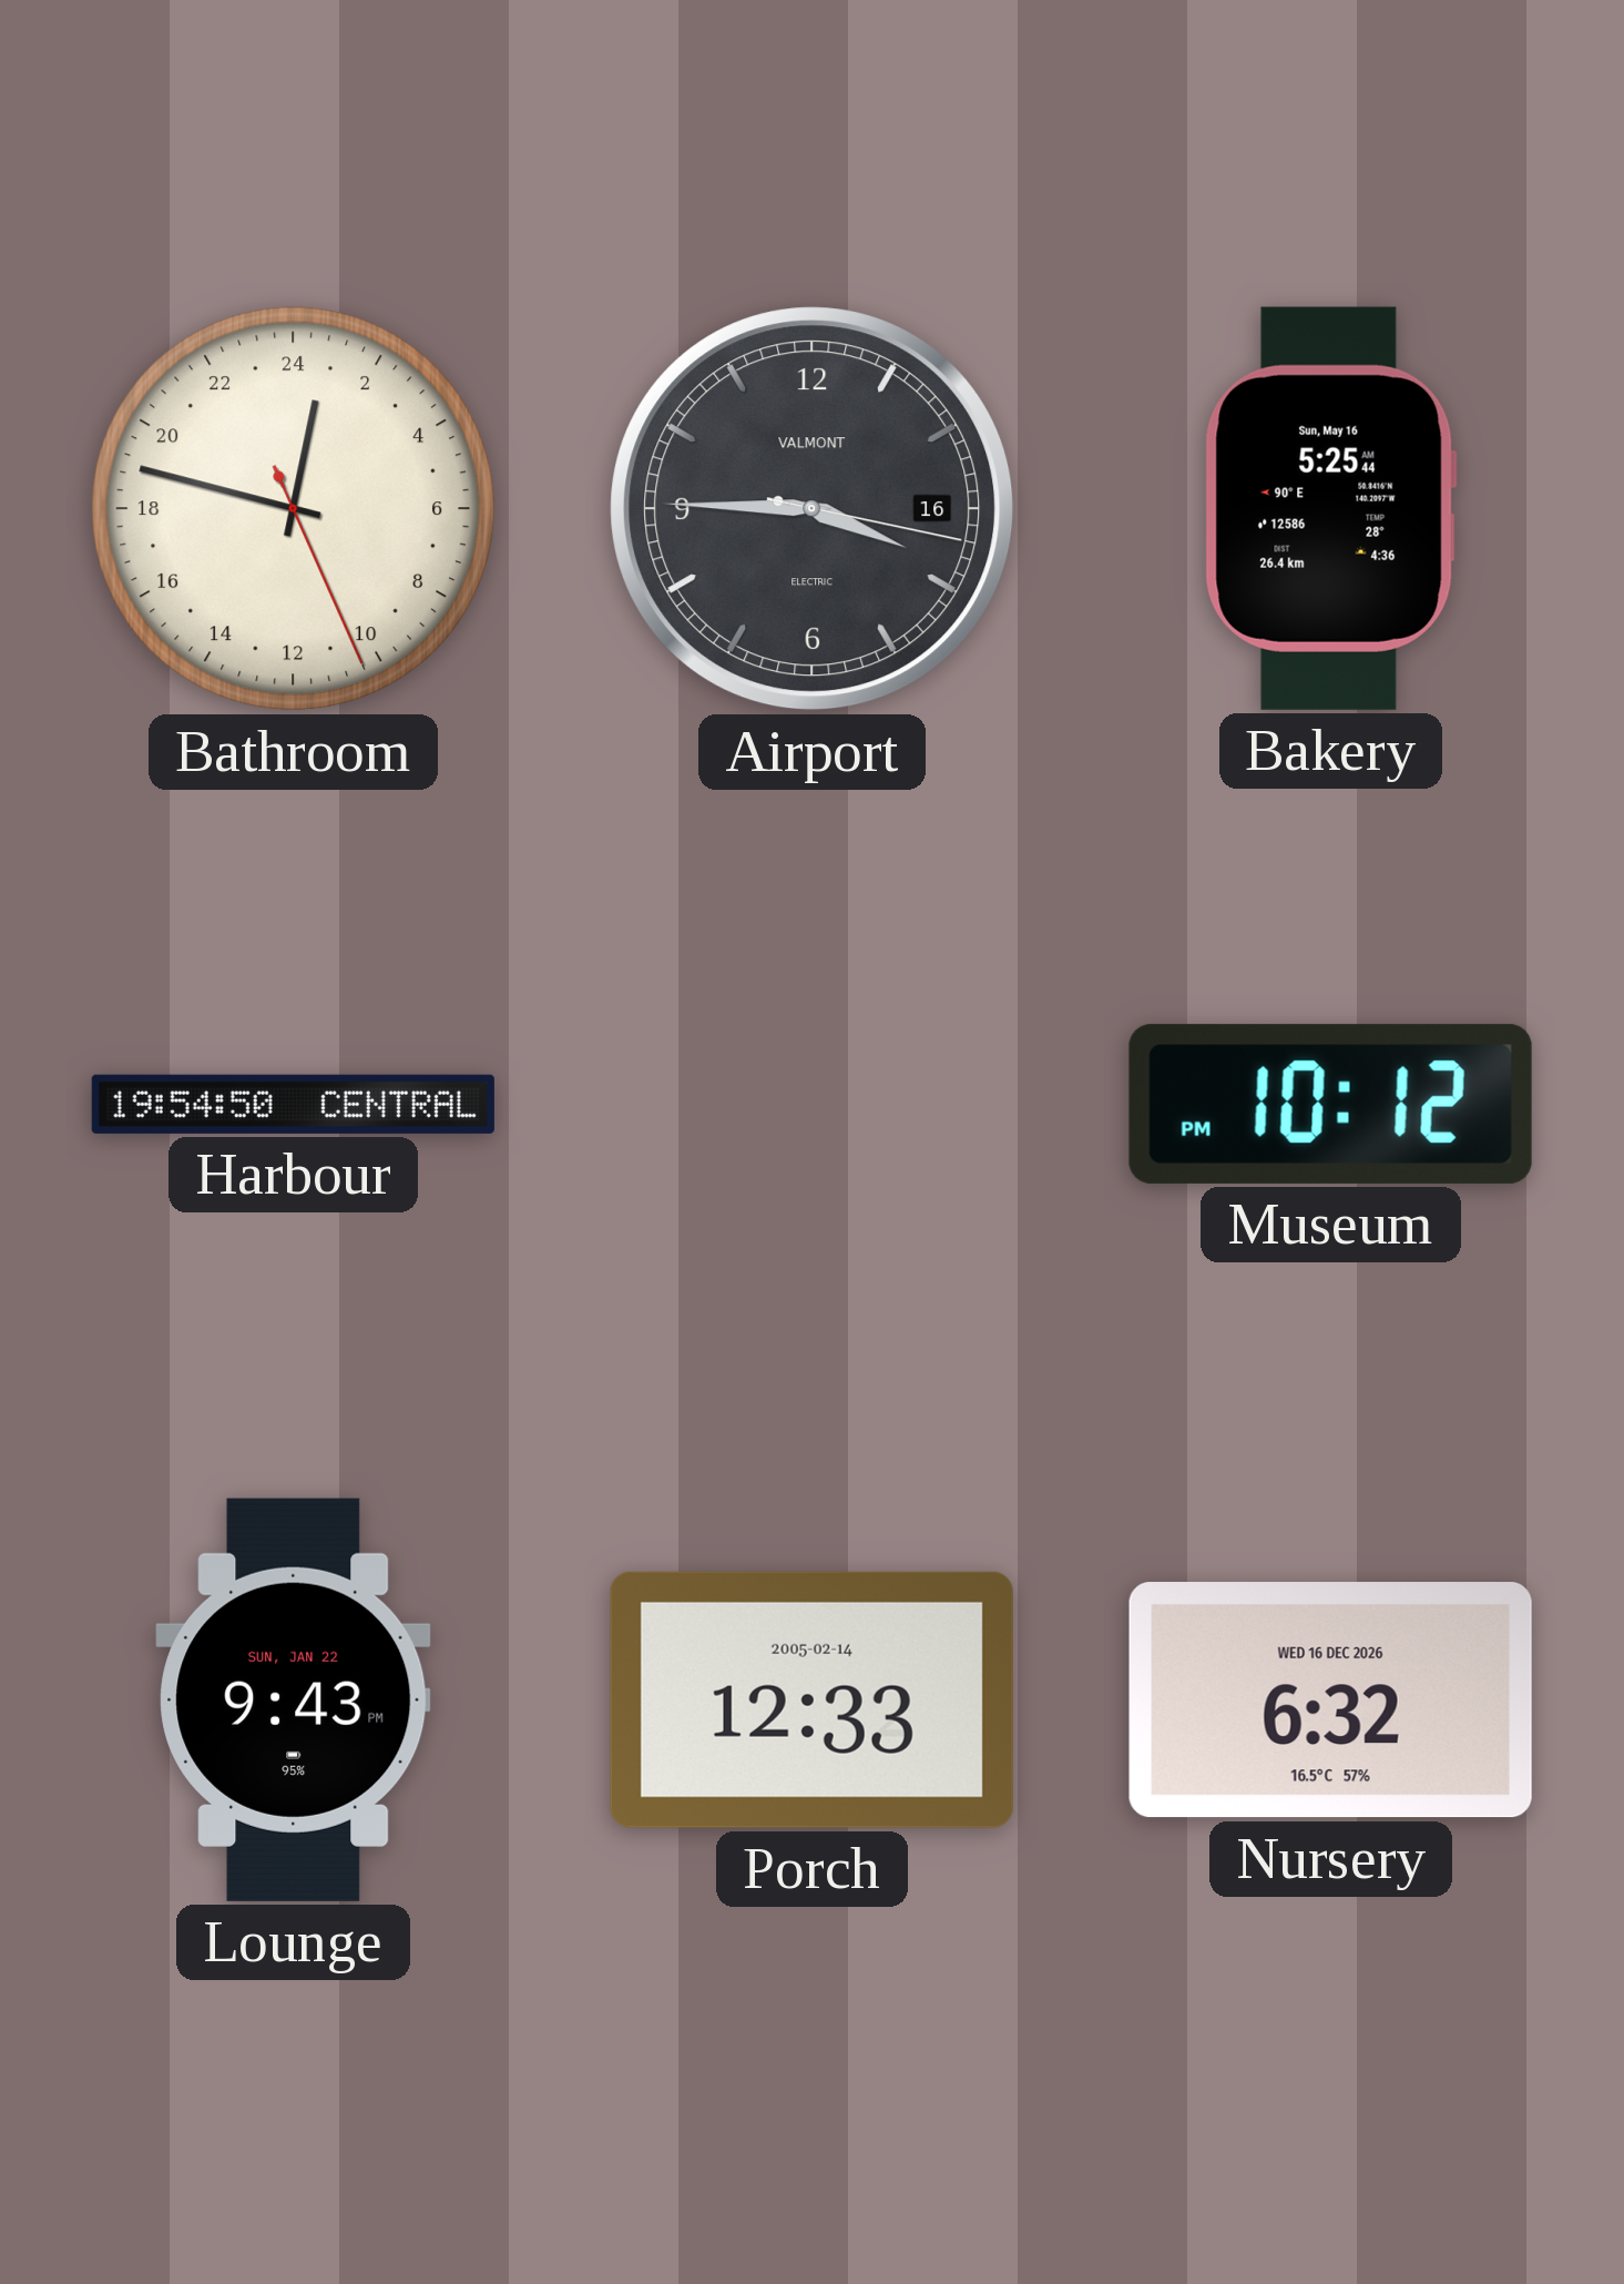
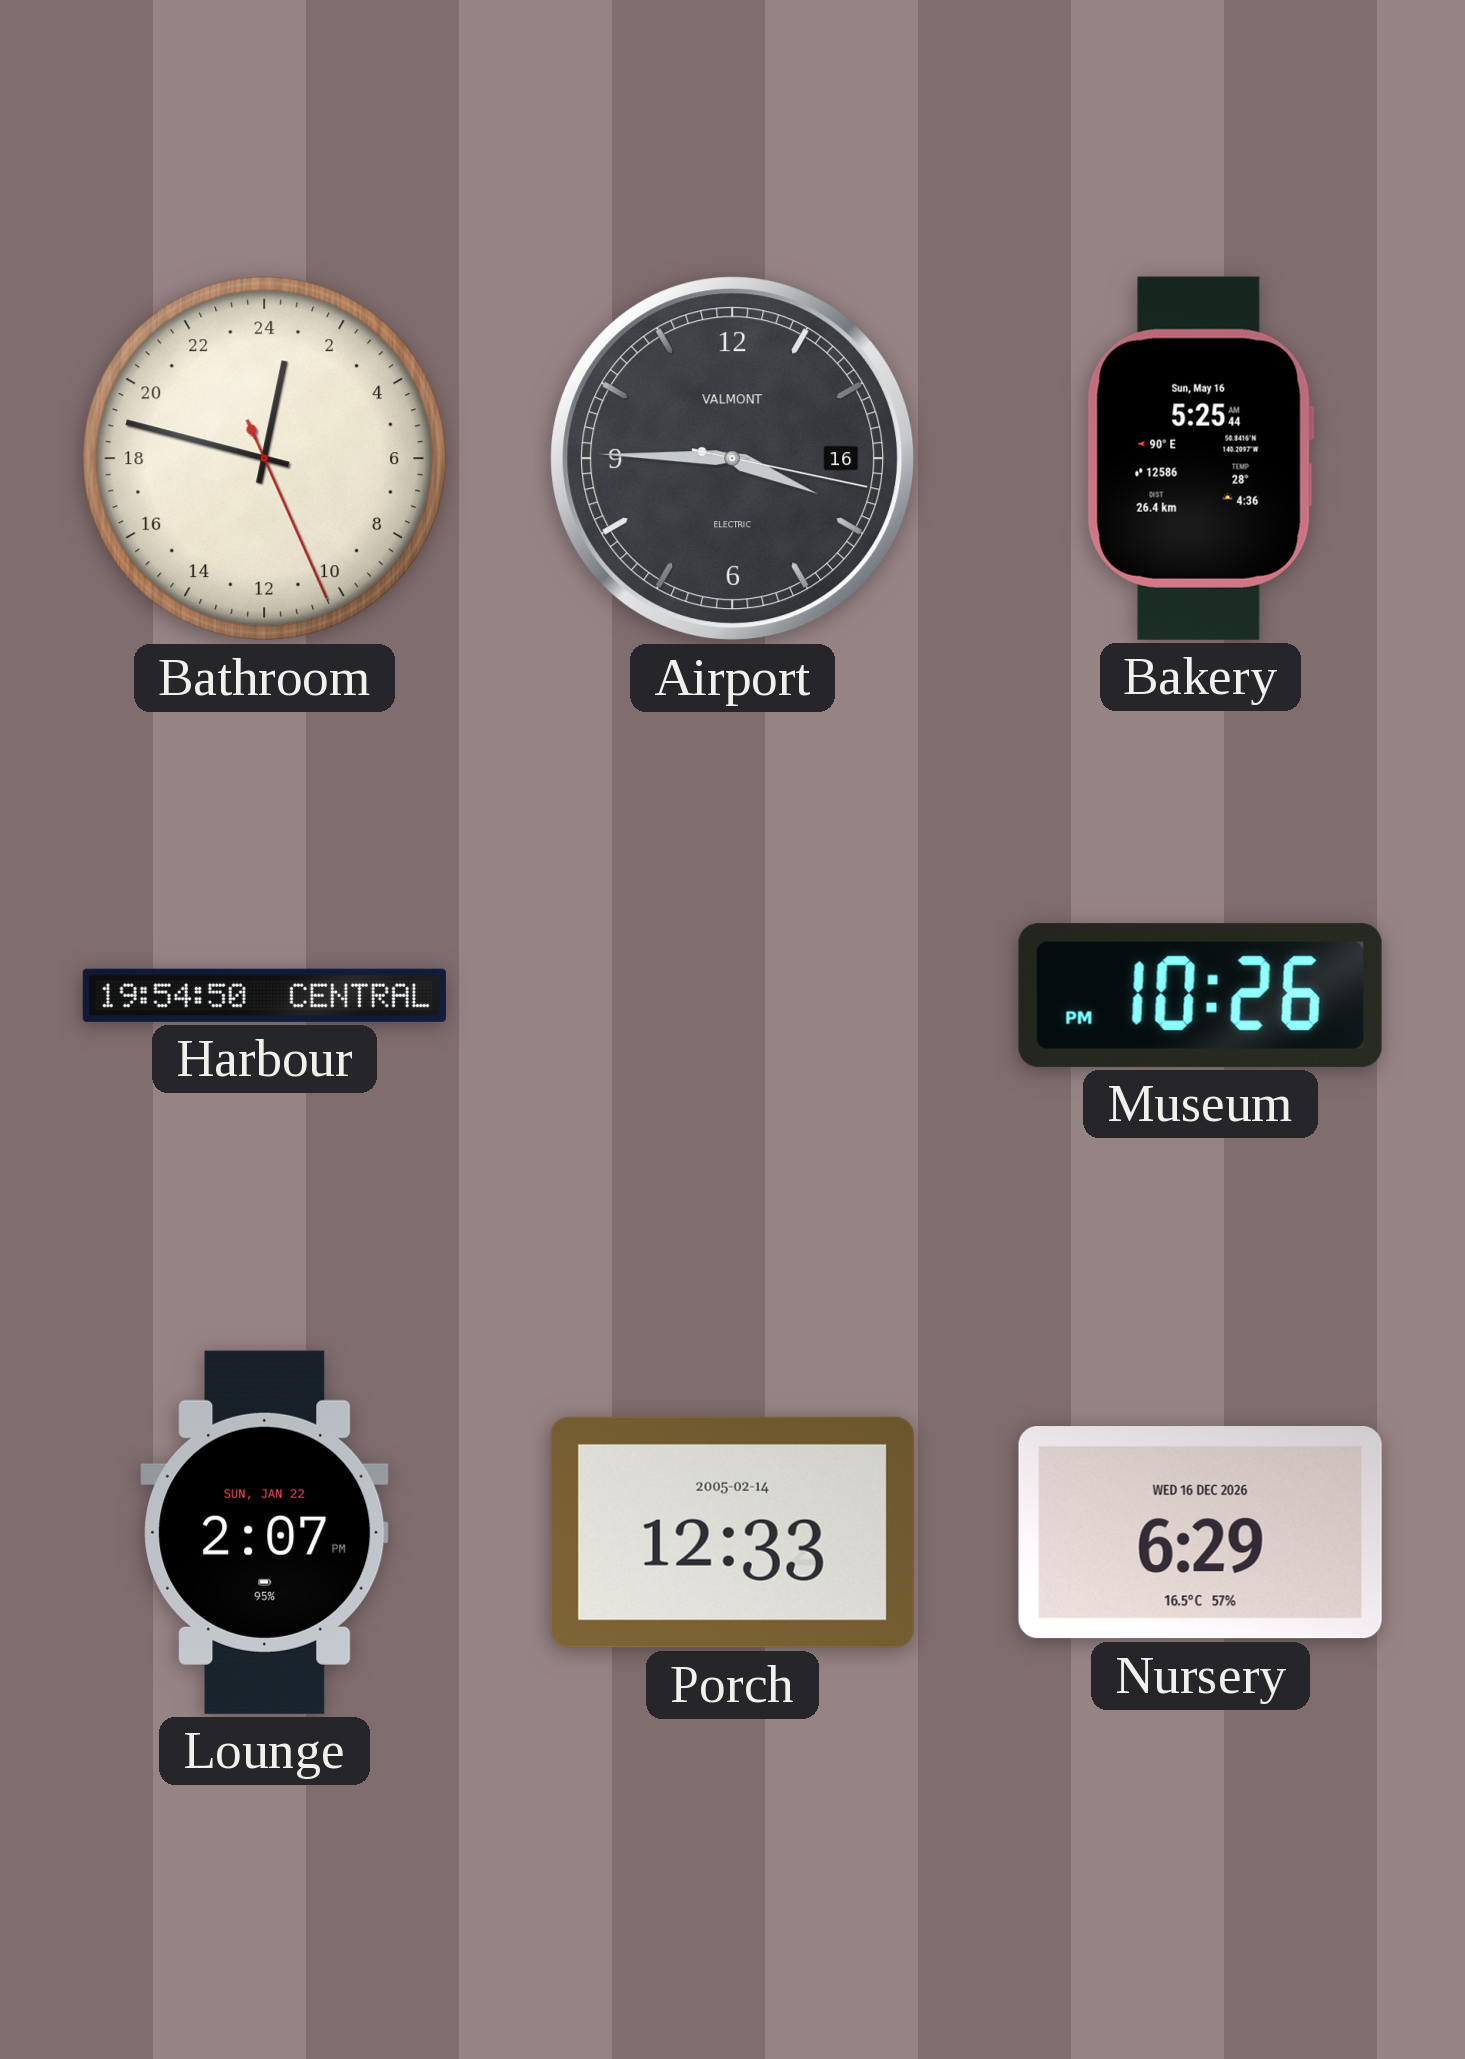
Museum: 10:12 -> 10:26 (1200, 995)
Lounge: 9:43 -> 2:07 (265, 1532)
Nursery: 6:32 -> 6:29 (1200, 1533)
